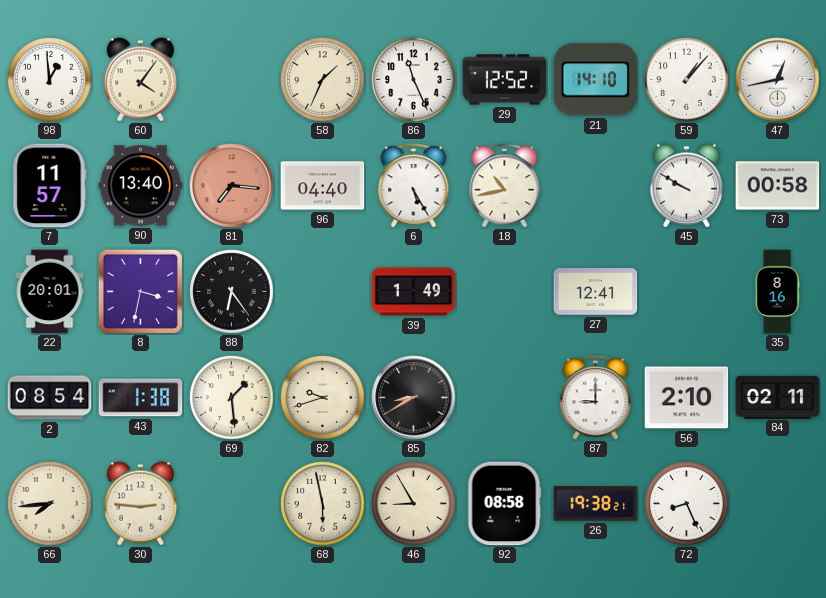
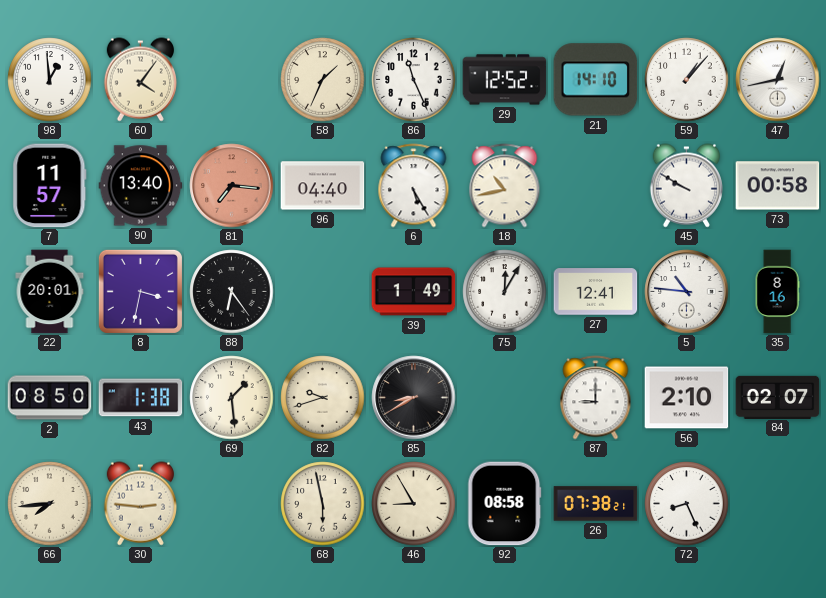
75: none -> 12:05 (505, 292)
5: none -> 10:46 (687, 292)
2: 08:54 -> 08:50 (50, 398)
84: 02:11 -> 02:07 (778, 397)
26: 19:38 -> 07:38 (596, 504)
